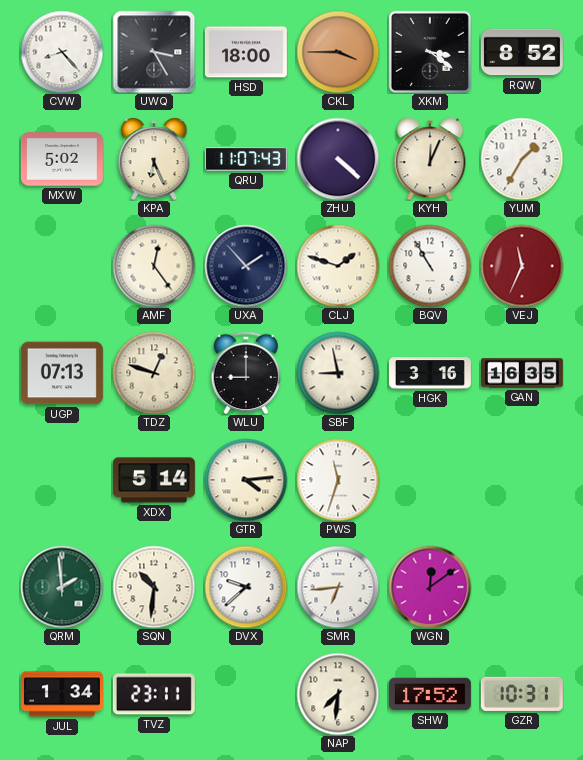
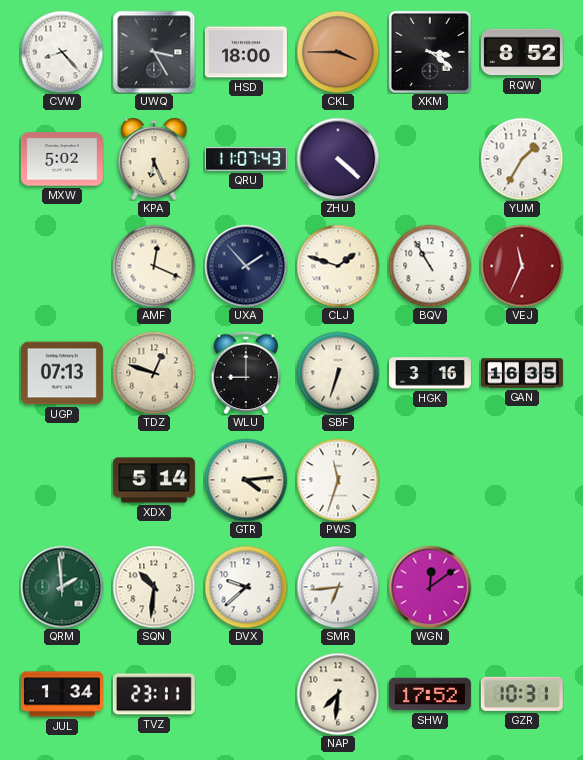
KYH: 12:04 -> none (430, 159)
AMF: 12:24 -> 12:19 (154, 266)
SBF: 8:58 -> 6:33 (338, 373)
